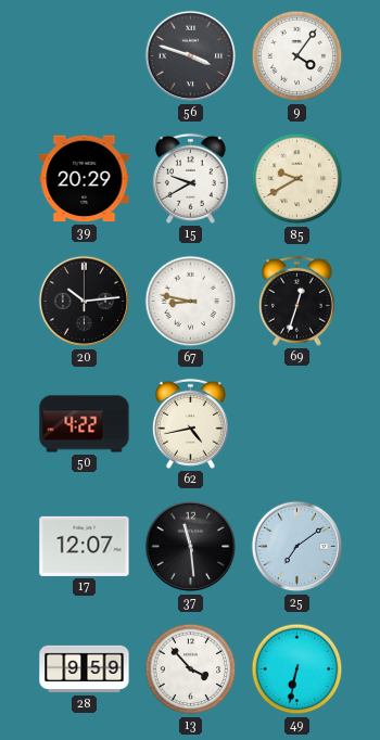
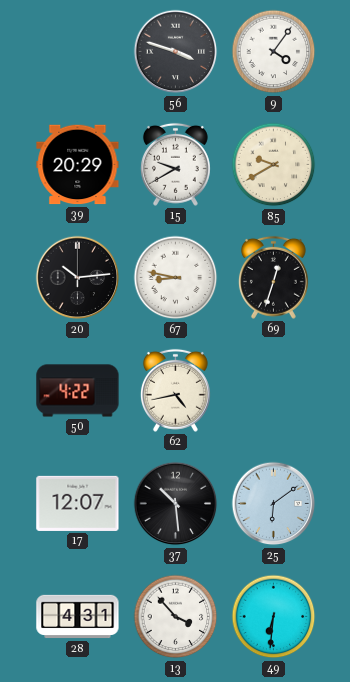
37: 11:29 -> 10:29 (176, 504)
25: 7:09 -> 6:09 (274, 504)
28: 9:59 -> 4:31 (78, 617)
49: 6:32 -> 6:31 (274, 617)
